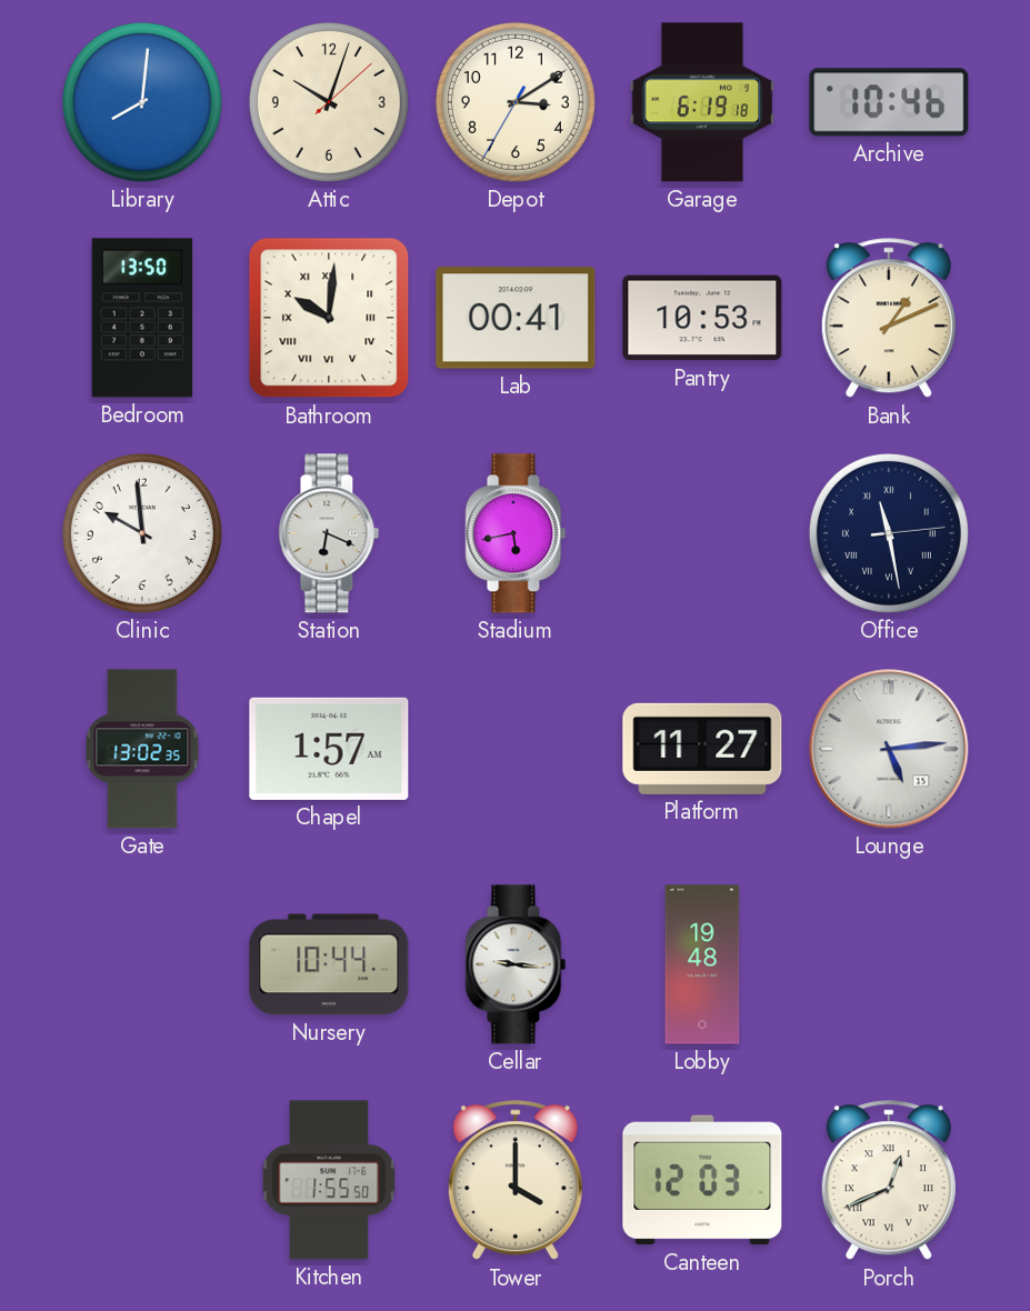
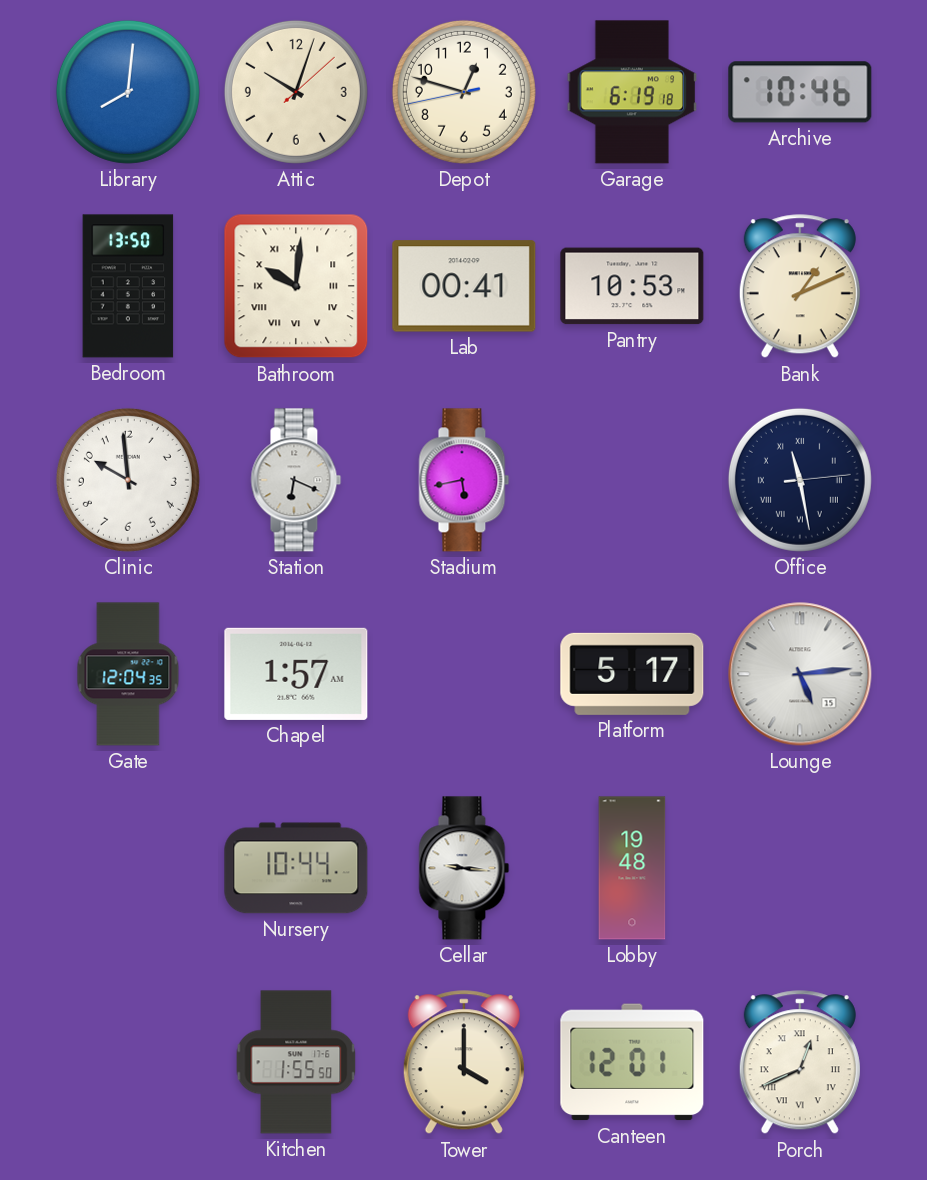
Depot: 3:09 -> 12:47 (464, 92)
Gate: 13:02 -> 12:04 (128, 674)
Platform: 11:27 -> 5:17 (632, 674)
Canteen: 12:03 -> 12:01 (632, 1062)
